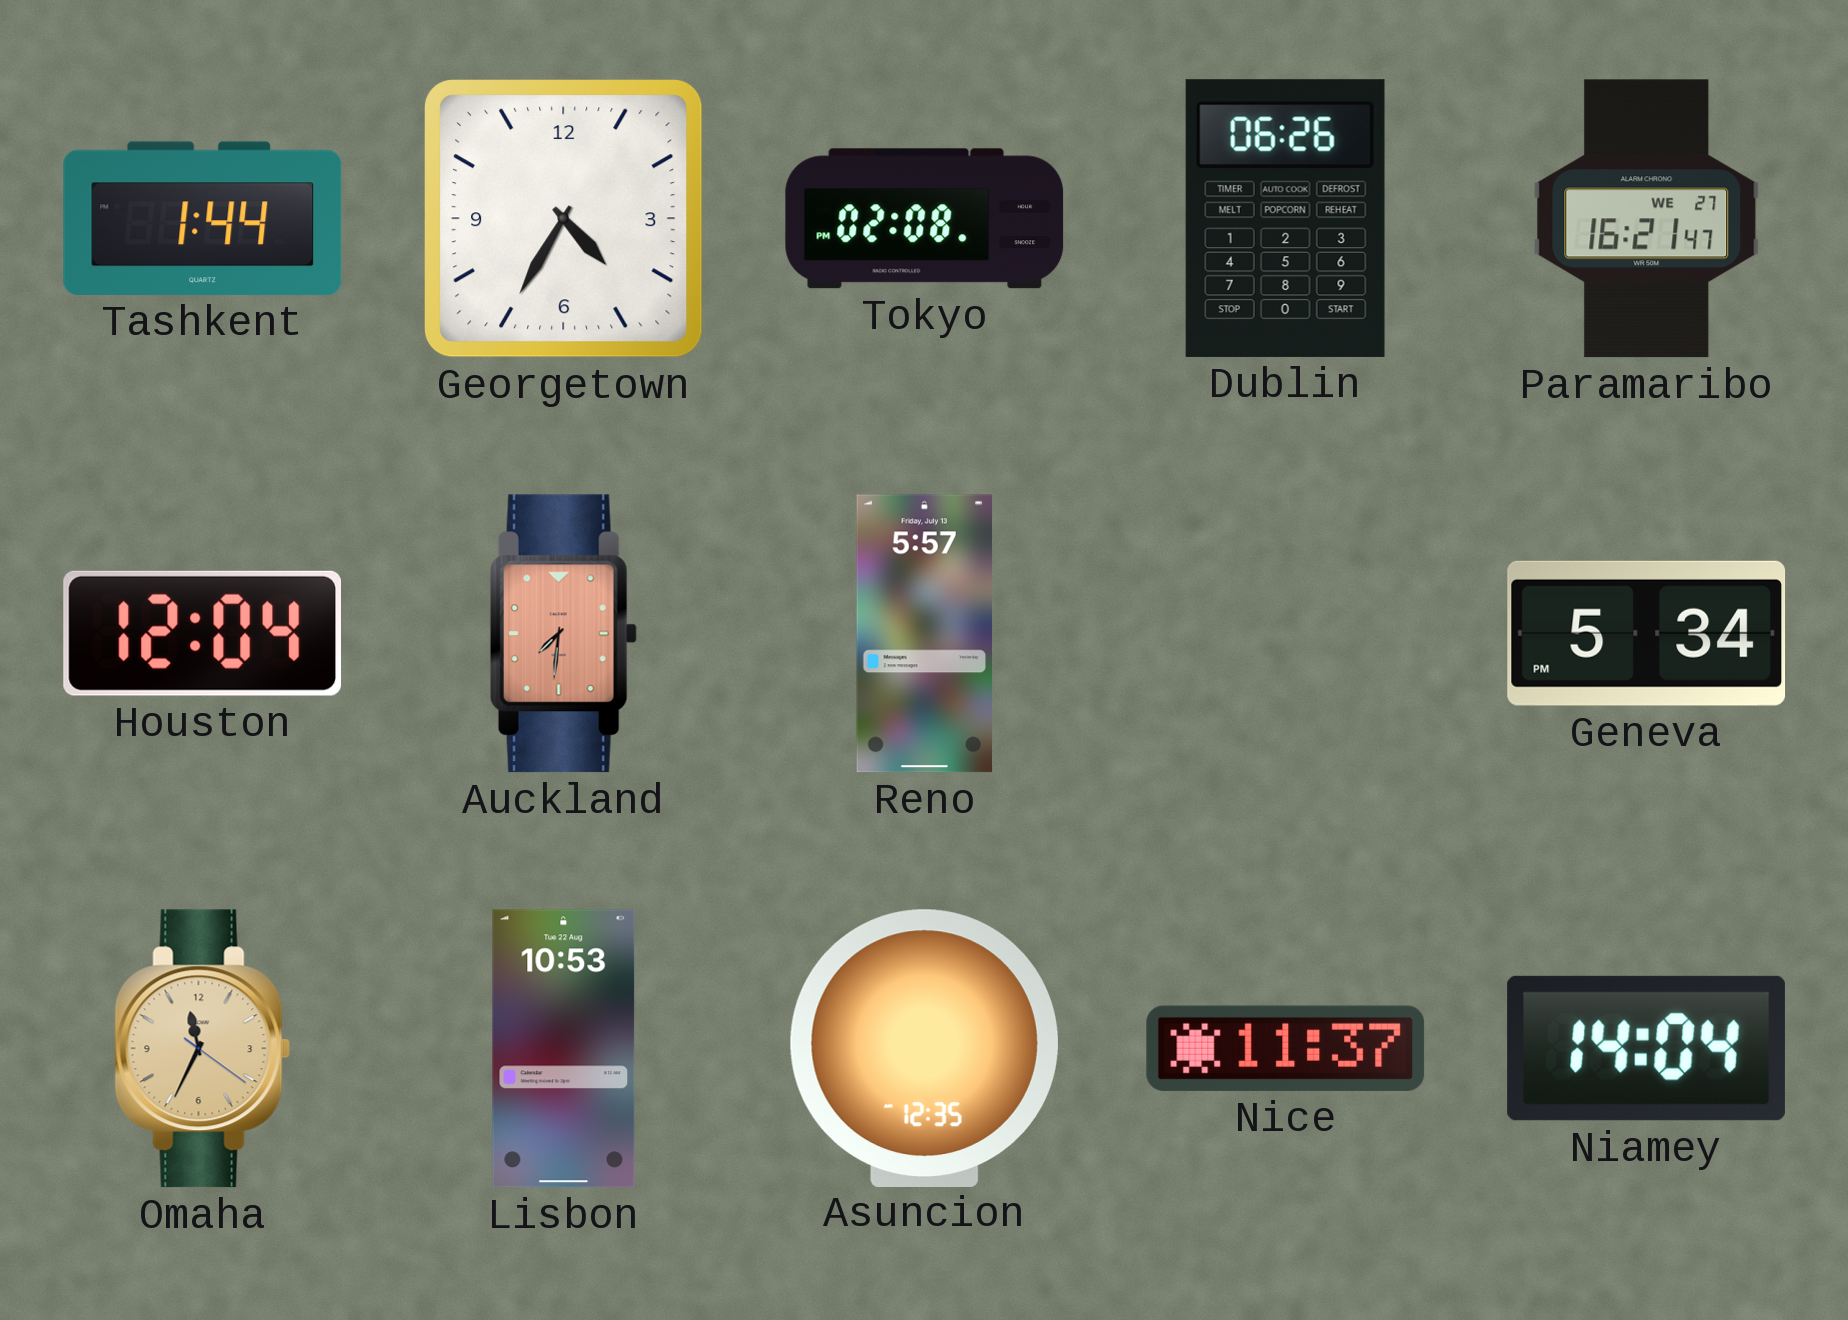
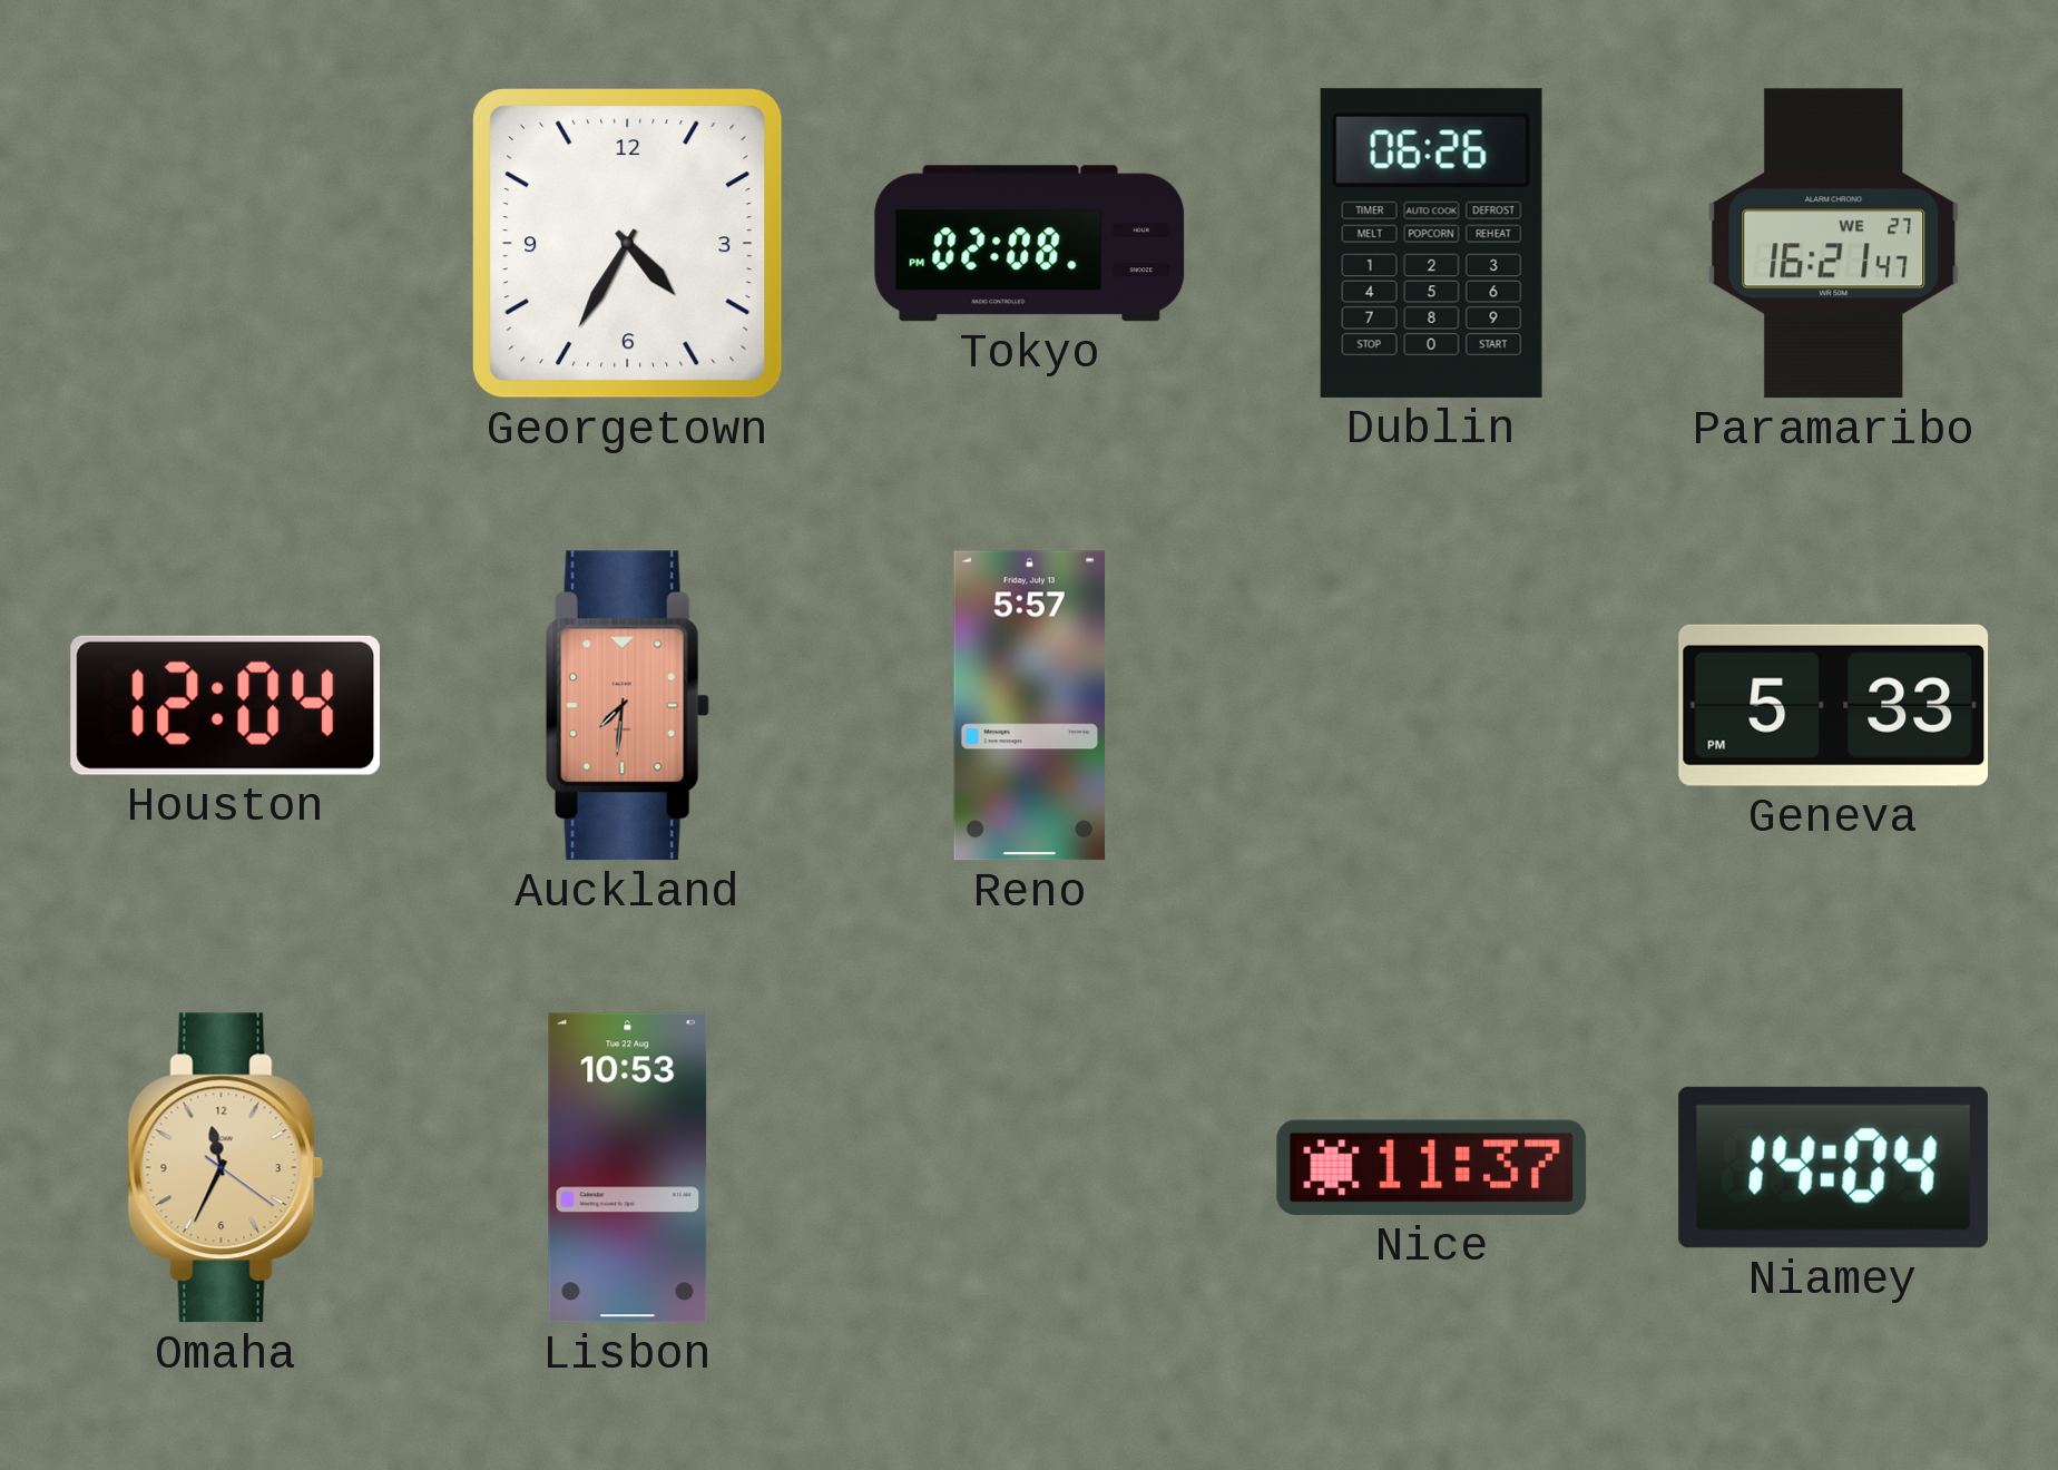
Tashkent: 1:44 -> none (203, 218)
Geneva: 5:34 -> 5:33 (1834, 705)
Asuncion: 12:35 -> none (924, 1048)
